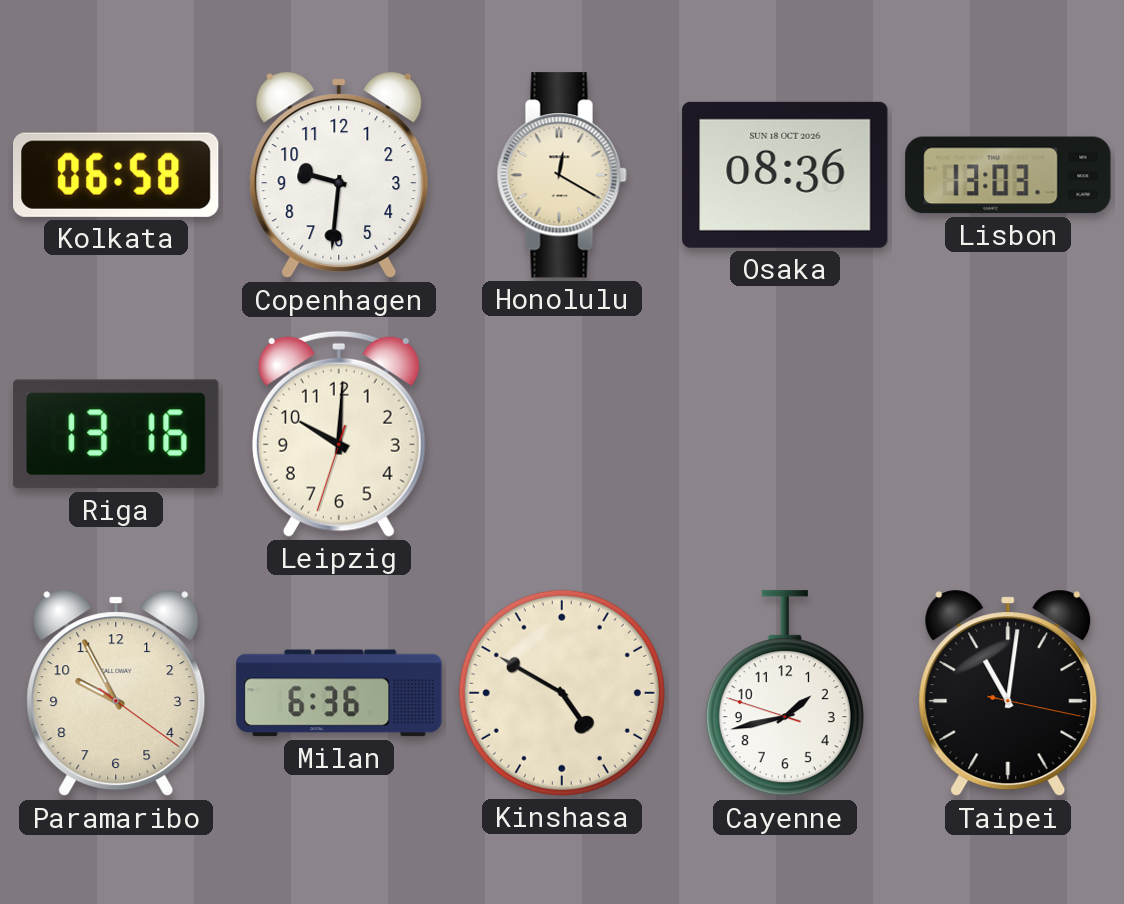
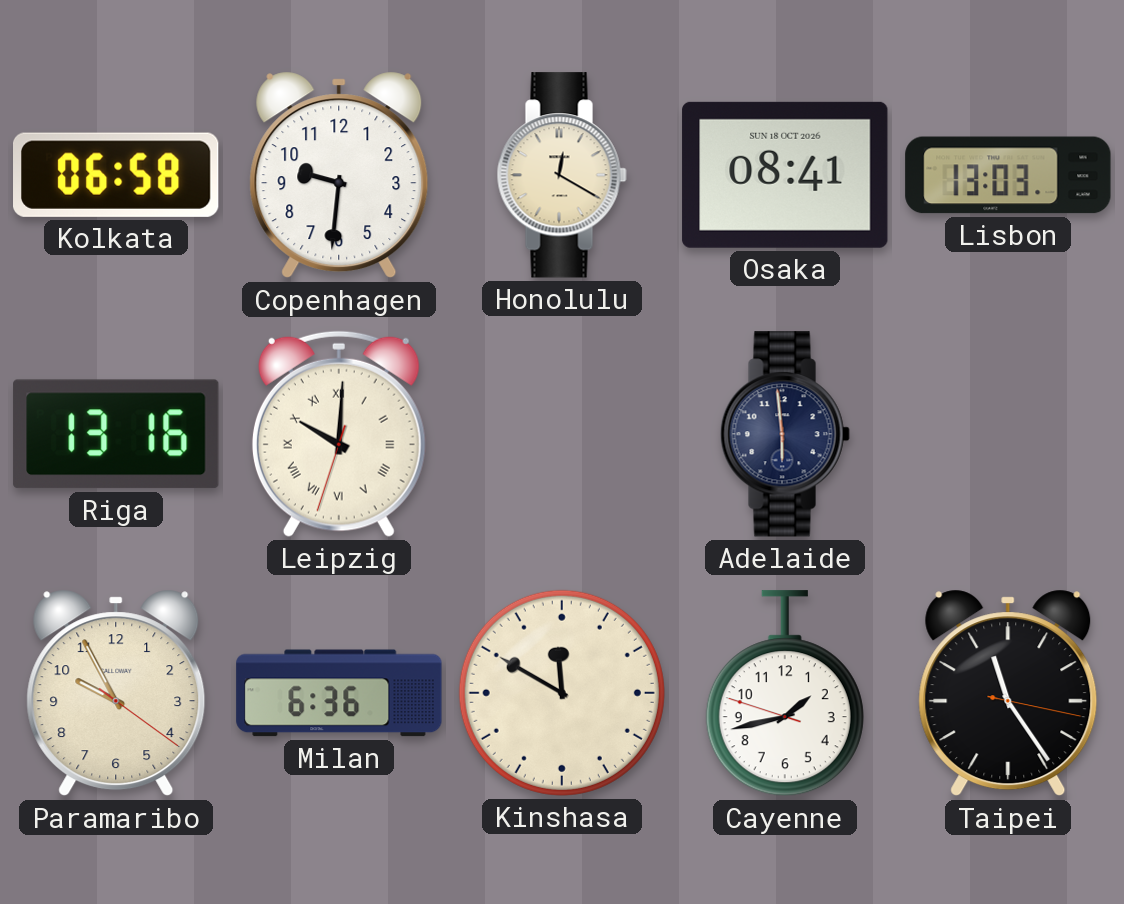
Osaka: 08:36 -> 08:41 (785, 175)
Leipzig numerals: Arabic -> Roman (339, 434)
Adelaide: none -> 5:59 (785, 434)
Kinshasa: 4:50 -> 11:50 (562, 693)
Taipei: 11:01 -> 11:24 (1008, 693)
